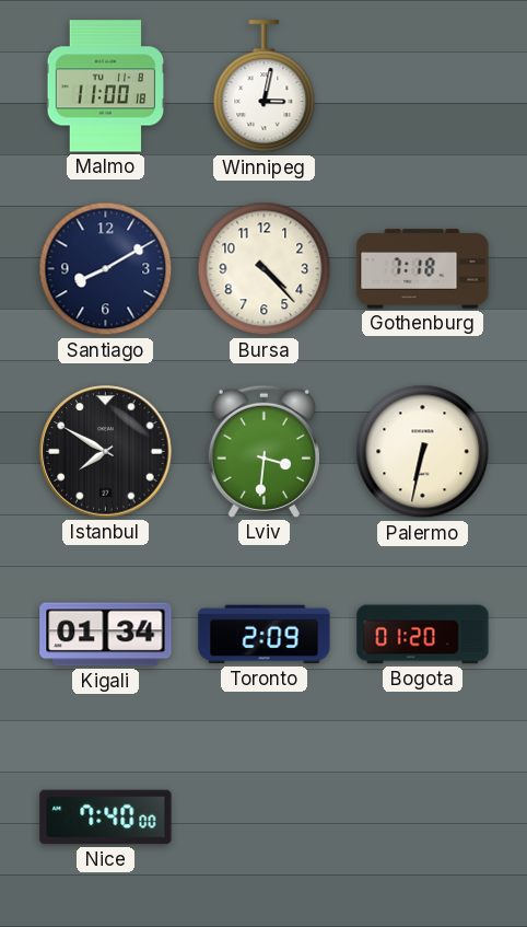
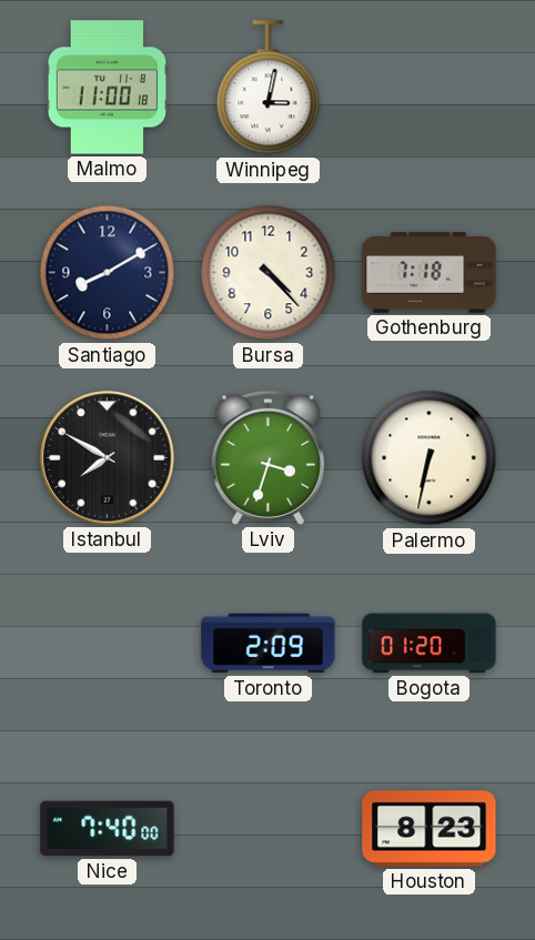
Lviv: 3:31 -> 3:33 (267, 457)
Kigali: 01:34 -> none (106, 635)
Houston: none -> 8:23 (430, 829)
